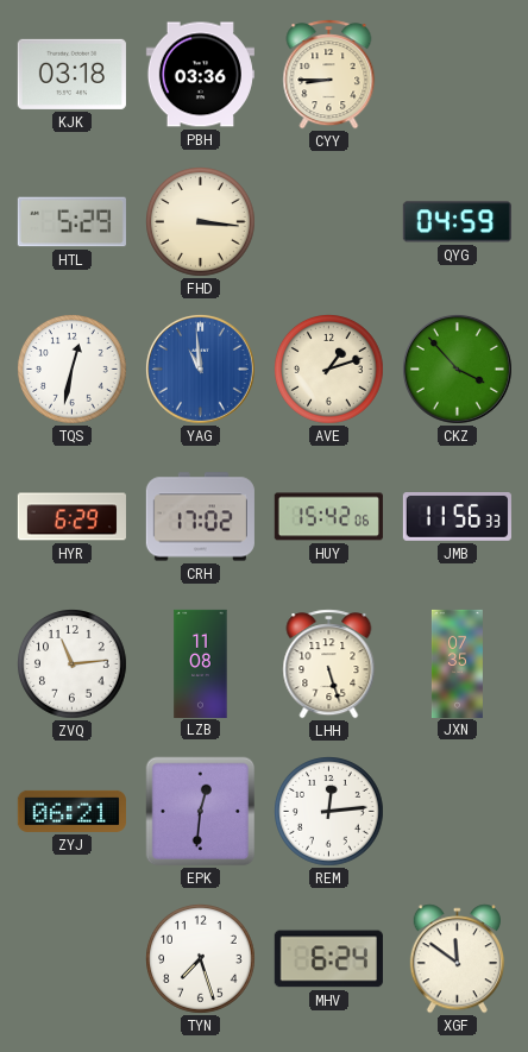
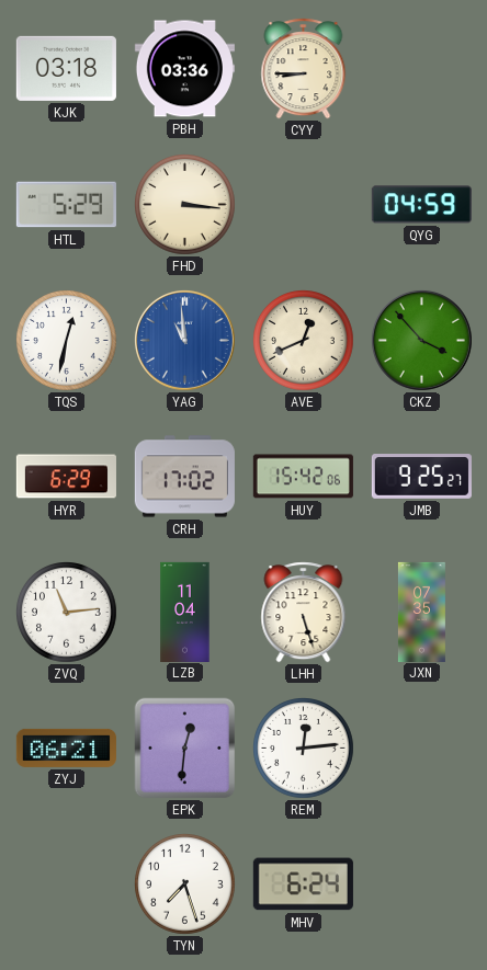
AVE: 1:12 -> 12:41 (304, 341)
JMB: 11:56 -> 9:25 (421, 477)
LZB: 11:08 -> 11:04 (185, 612)
XGF: 11:51 -> none (457, 959)
